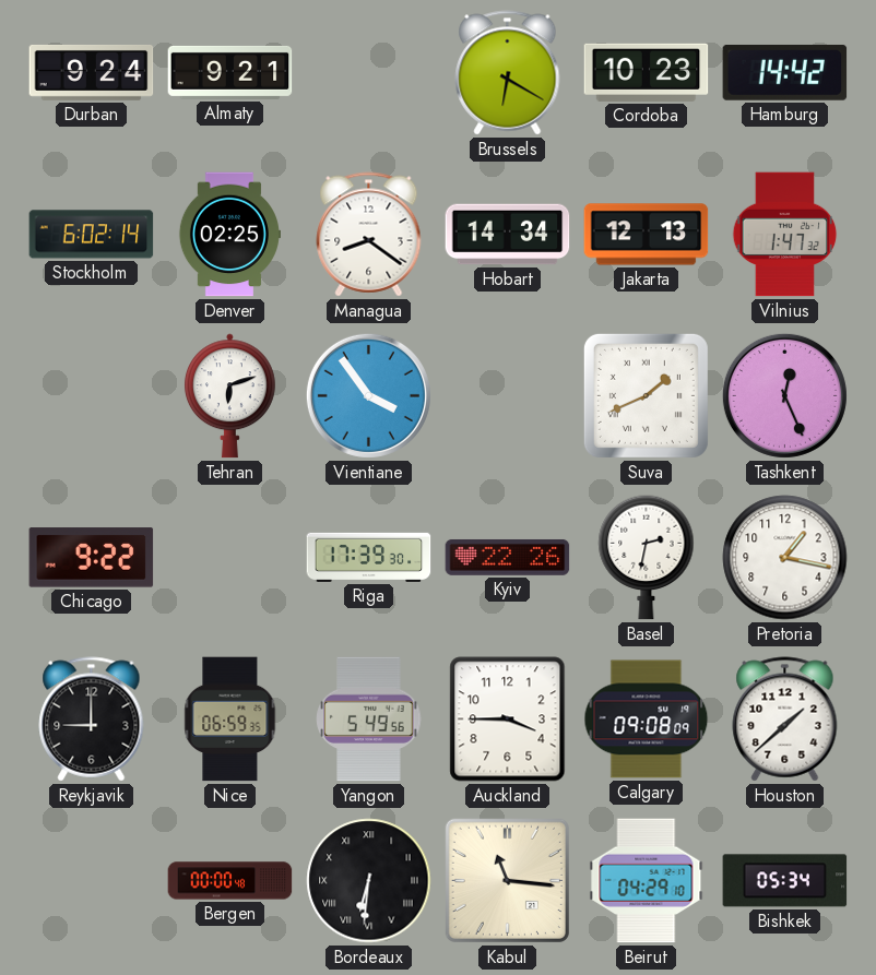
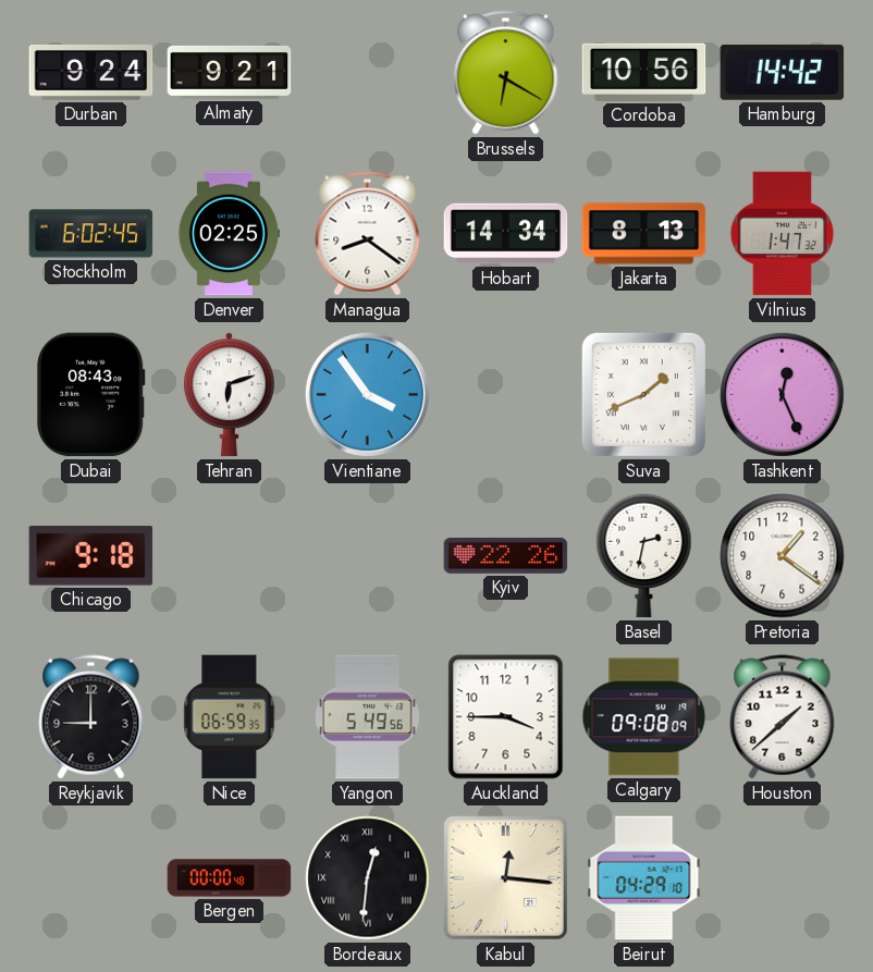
Cordoba: 10:23 -> 10:56 (644, 72)
Stockholm: 6:02:14 -> 6:02:45 (91, 234)
Jakarta: 12:13 -> 8:13 (644, 234)
Dubai: none -> 08:43 (90, 395)
Chicago: 9:22 -> 9:18 (91, 556)
Riga: 17:39 -> none (369, 557)
Pretoria: 1:17 -> 1:21 (783, 556)
Bordeaux: 6:31 -> 12:31 (368, 878)
Kabul: 11:16 -> 12:16 (505, 877)
Bishkek: 05:34 -> none (785, 881)
